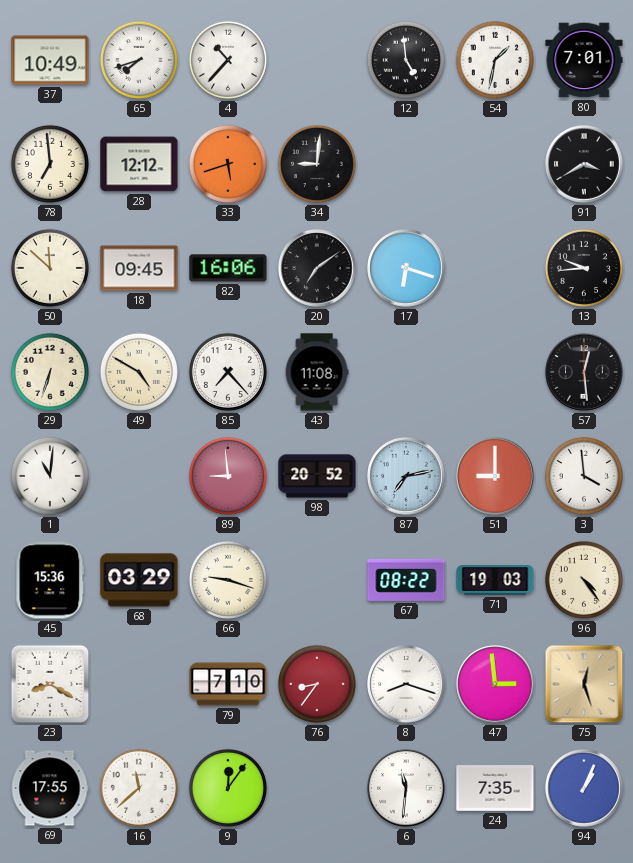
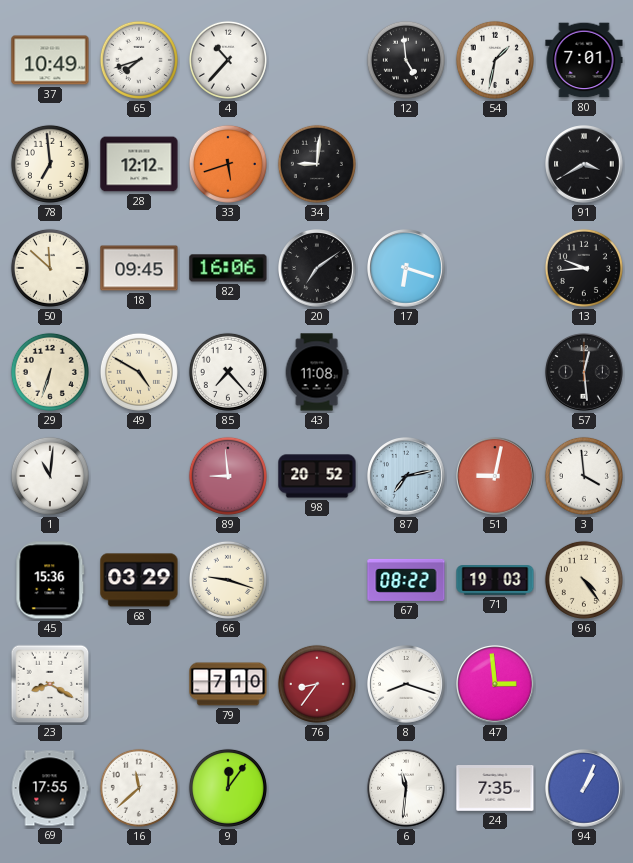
51: 9:00 -> 9:02 (495, 476)
75: 12:27 -> none (584, 684)
